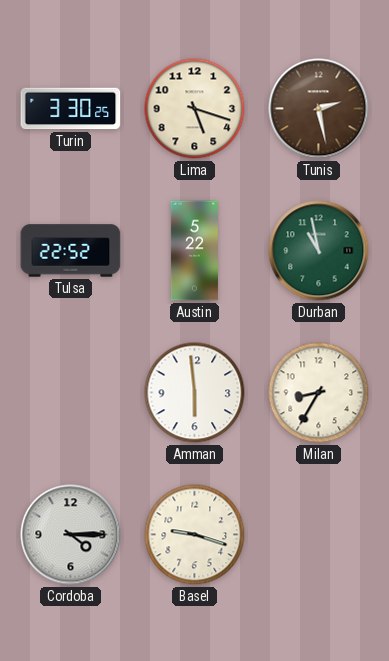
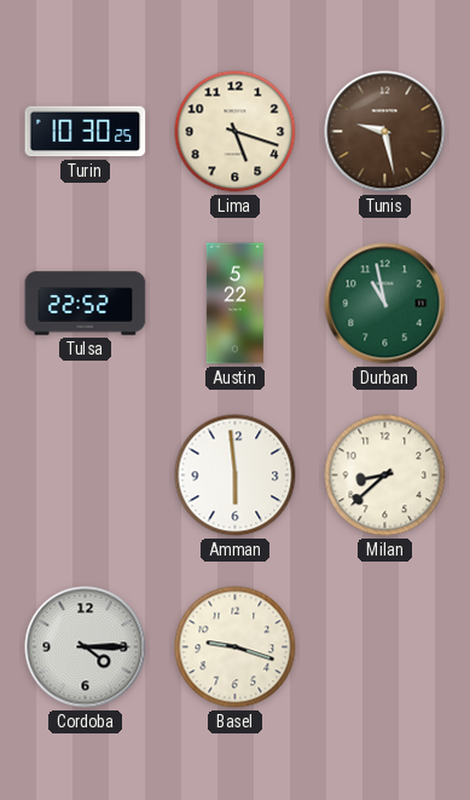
Turin: 3:30 -> 10:30 (86, 132)
Tunis: 2:28 -> 9:28 (385, 132)
Milan: 8:35 -> 8:38 (385, 476)
